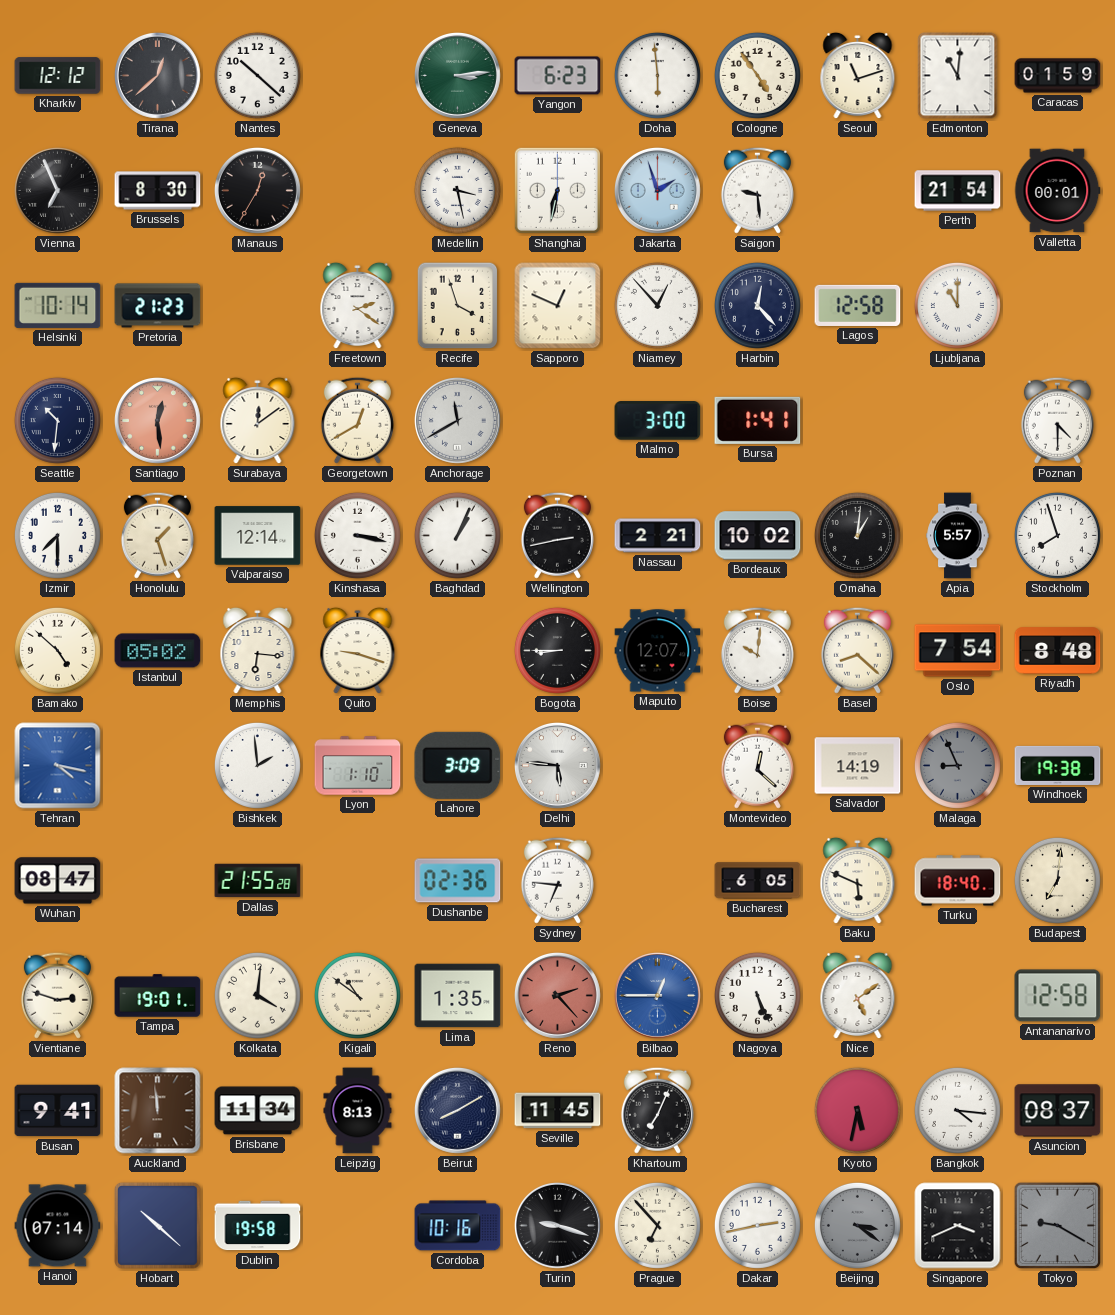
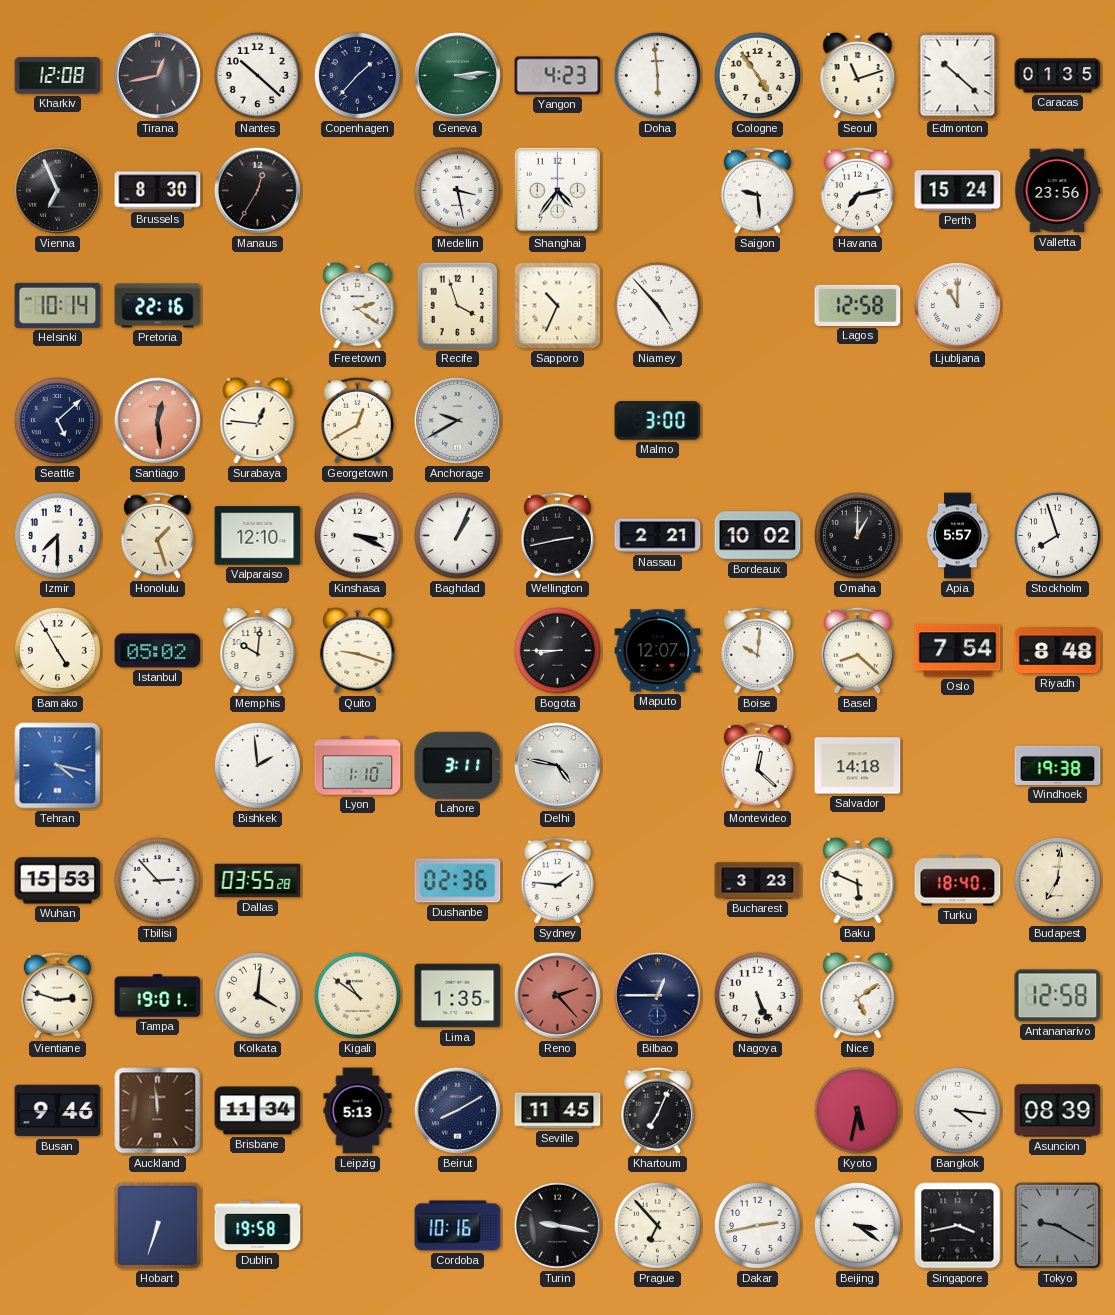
Kharkiv: 12:12 -> 12:08 (58, 76)
Tirana: 12:38 -> 12:43 (157, 75)
Copenhagen: none -> 1:37 (357, 75)
Yangon: 6:23 -> 4:23 (558, 76)
Edmonton: 11:01 -> 10:22 (958, 76)
Caracas: 01:59 -> 01:35 (1058, 76)
Shanghai: 6:32 -> 4:36 (557, 190)
Jakarta: 1:57 -> none (657, 190)
Havana: none -> 7:13 (857, 190)
Perth: 21:54 -> 15:24 (958, 191)
Valletta: 00:01 -> 23:56 (1057, 191)
Pretoria: 21:23 -> 22:16 (158, 306)
Sapporo: 12:49 -> 10:34 (558, 306)
Niamey: 12:53 -> 4:53 (657, 305)
Harbin: 12:23 -> none (757, 305)
Seattle: 10:31 -> 5:08 (57, 420)
Surabaya: 12:09 -> 12:46 (258, 421)
Anchorage: 11:40 -> 9:40 (457, 420)
Bursa: 1:41 -> none (758, 420)
Poznan: 4:30 -> none (1057, 420)
Valparaiso: 12:14 -> 12:10 (258, 536)
Kinshasa: 3:17 -> 3:19 (357, 535)
Omaha: 1:01 -> 1:00 (857, 535)
Bamako: 4:52 -> 4:55 (57, 650)
Memphis: 6:16 -> 10:01 (258, 651)
Lahore: 3:09 -> 3:11 (458, 765)
Delhi: 5:46 -> 4:47 (557, 765)
Salvador: 14:19 -> 14:18 (858, 766)
Malaga: 8:56 -> none (957, 765)
Wuhan: 08:47 -> 15:53 (58, 881)
Tbilisi: none -> 2:53 (157, 880)
Dallas: 21:55 -> 03:55 (258, 881)
Sydney: 6:46 -> 1:46 (557, 880)
Bucharest: 6:05 -> 3:23 (758, 881)
Bilbao dial: blue -> navy (657, 995)
Busan: 9:41 -> 9:46 (58, 1111)
Leipzig: 8:13 -> 5:13 (358, 1111)
Asuncion: 08:37 -> 08:39 (1058, 1111)
Hanoi: 07:14 -> none (58, 1226)
Hobart: 10:22 -> 6:33 (157, 1225)
Turin: 9:18 -> 9:17 (557, 1225)
Beijing dial: grey -> white (857, 1225)
Singapore: 3:41 -> 3:43 (958, 1226)
